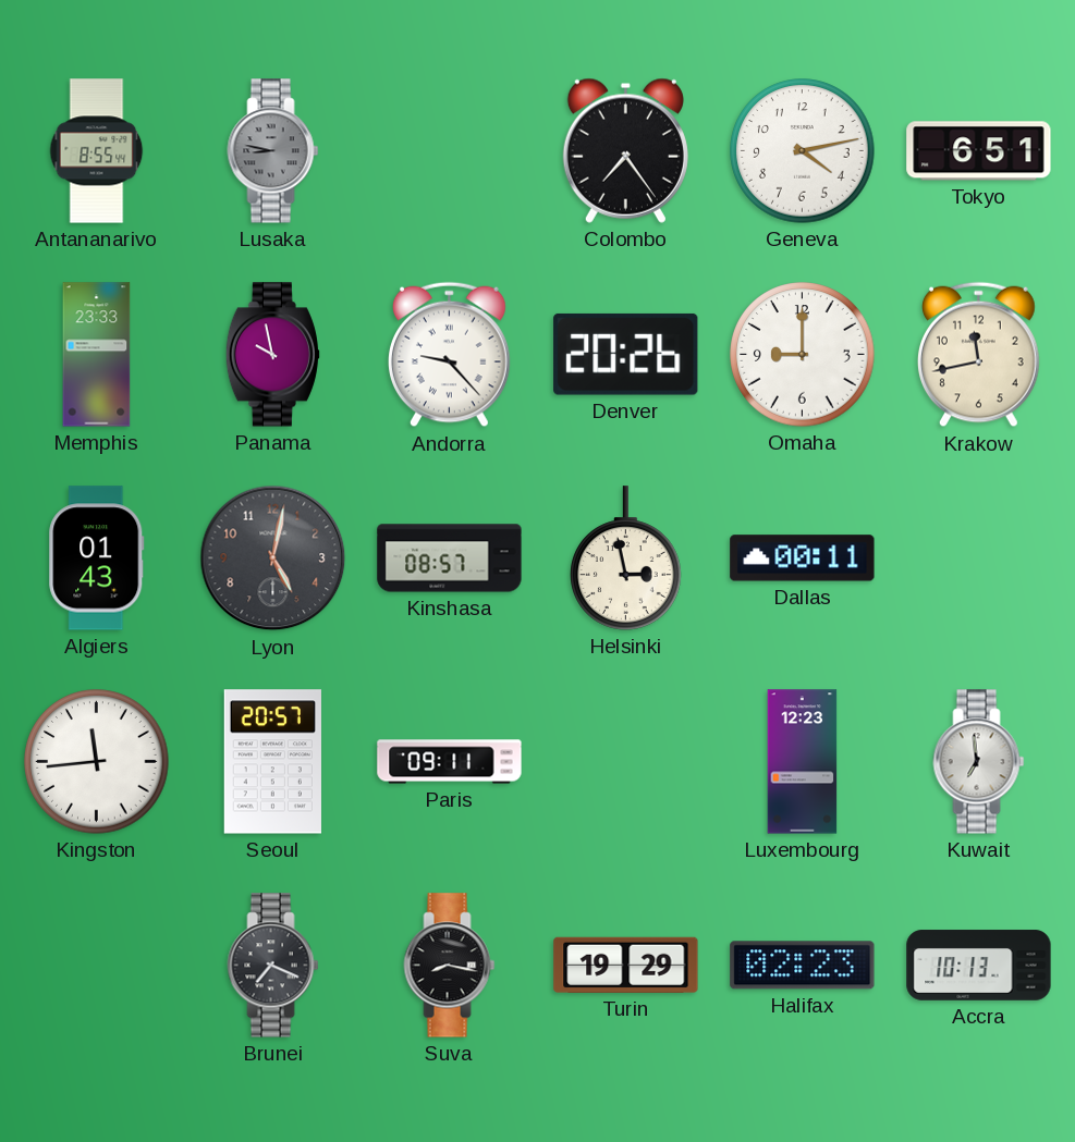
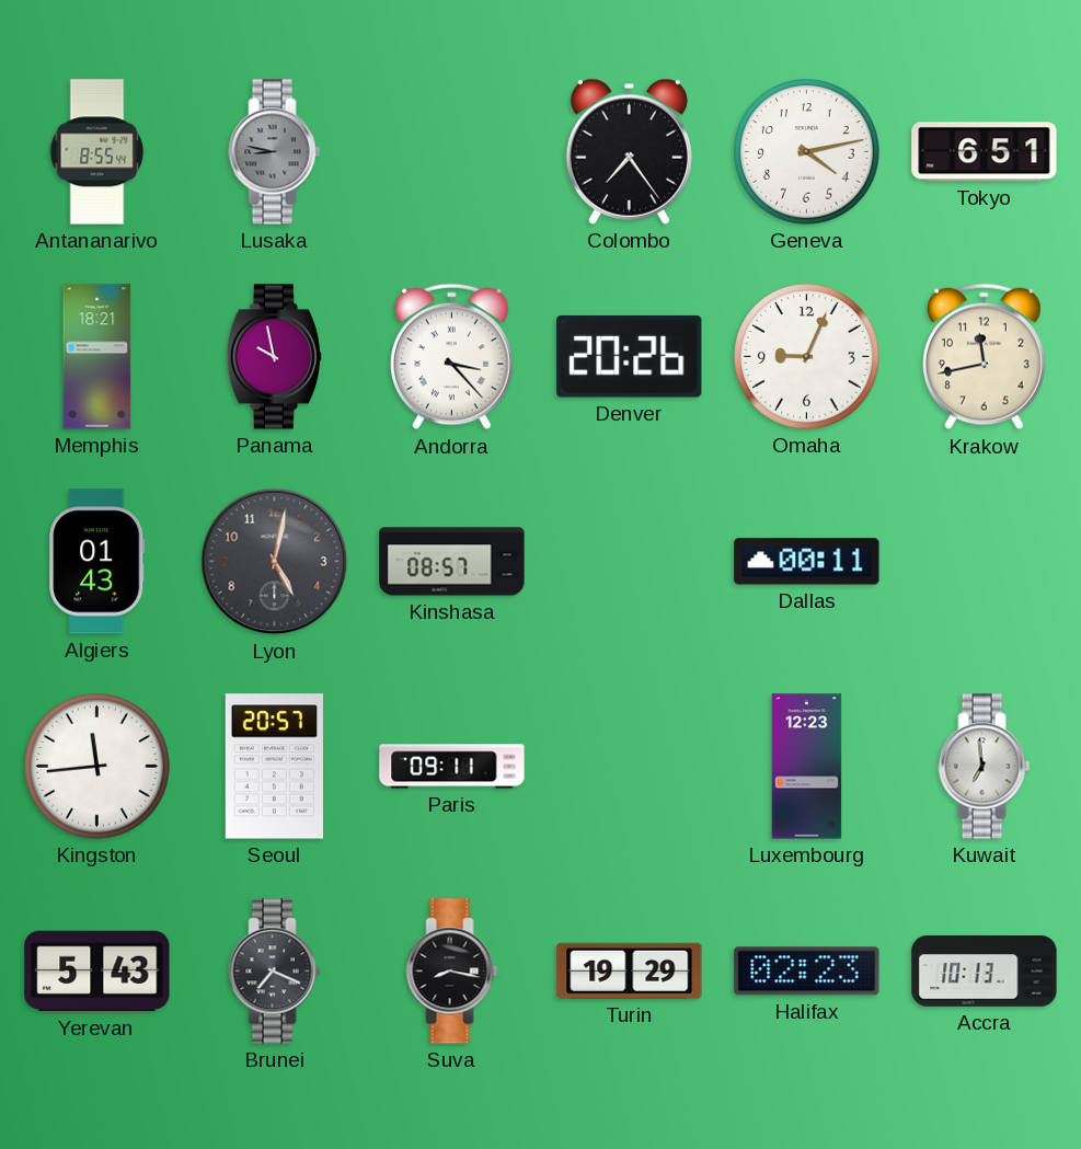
Memphis: 23:33 -> 18:21 (97, 357)
Andorra: 9:23 -> 3:23 (451, 357)
Omaha: 9:00 -> 9:04 (807, 357)
Helsinki: 2:58 -> none (626, 558)
Yerevan: none -> 5:43 (97, 972)
